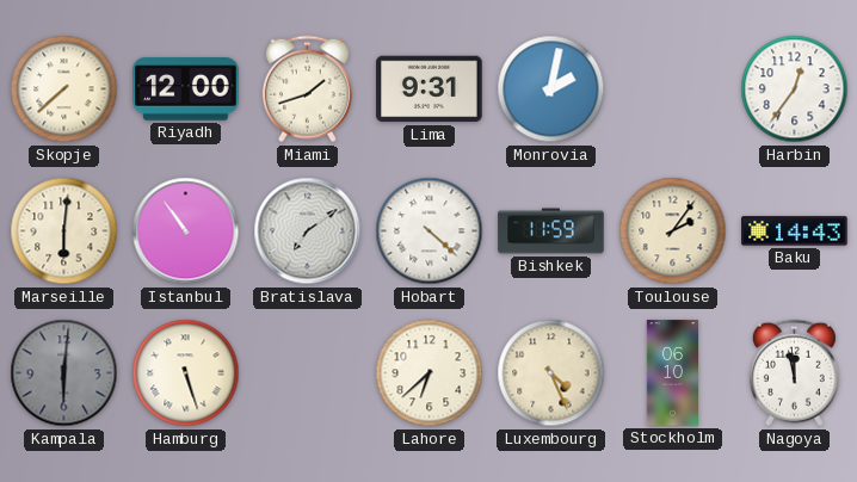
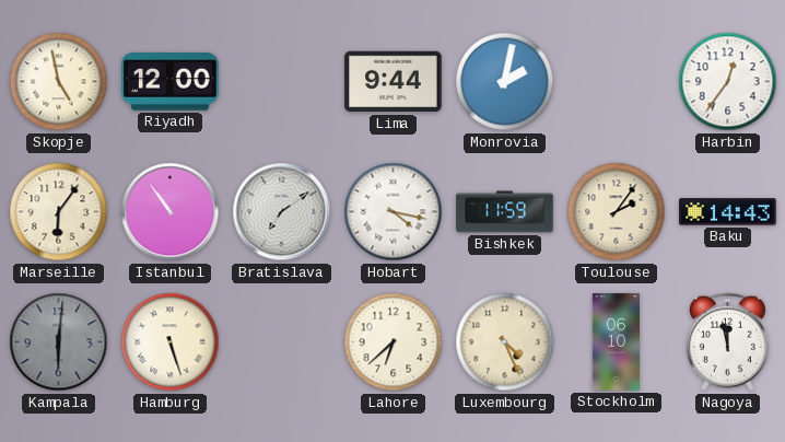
Skopje: 7:38 -> 4:58 (59, 82)
Miami: 1:42 -> none (307, 89)
Lima: 9:31 -> 9:44 (394, 82)
Marseille: 6:01 -> 6:06 (59, 212)
Hobart: 4:22 -> 4:17 (394, 212)
